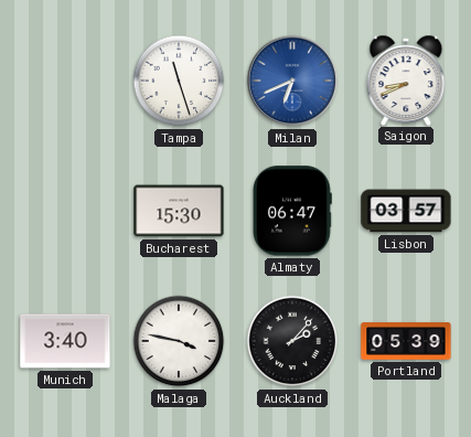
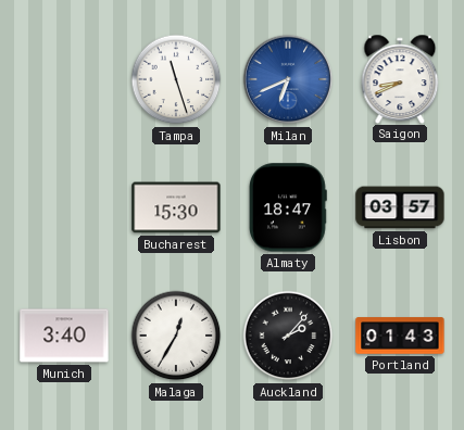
Almaty: 06:47 -> 18:47 (288, 207)
Malaga: 3:47 -> 12:35 (176, 336)
Portland: 05:39 -> 01:43 (400, 336)
